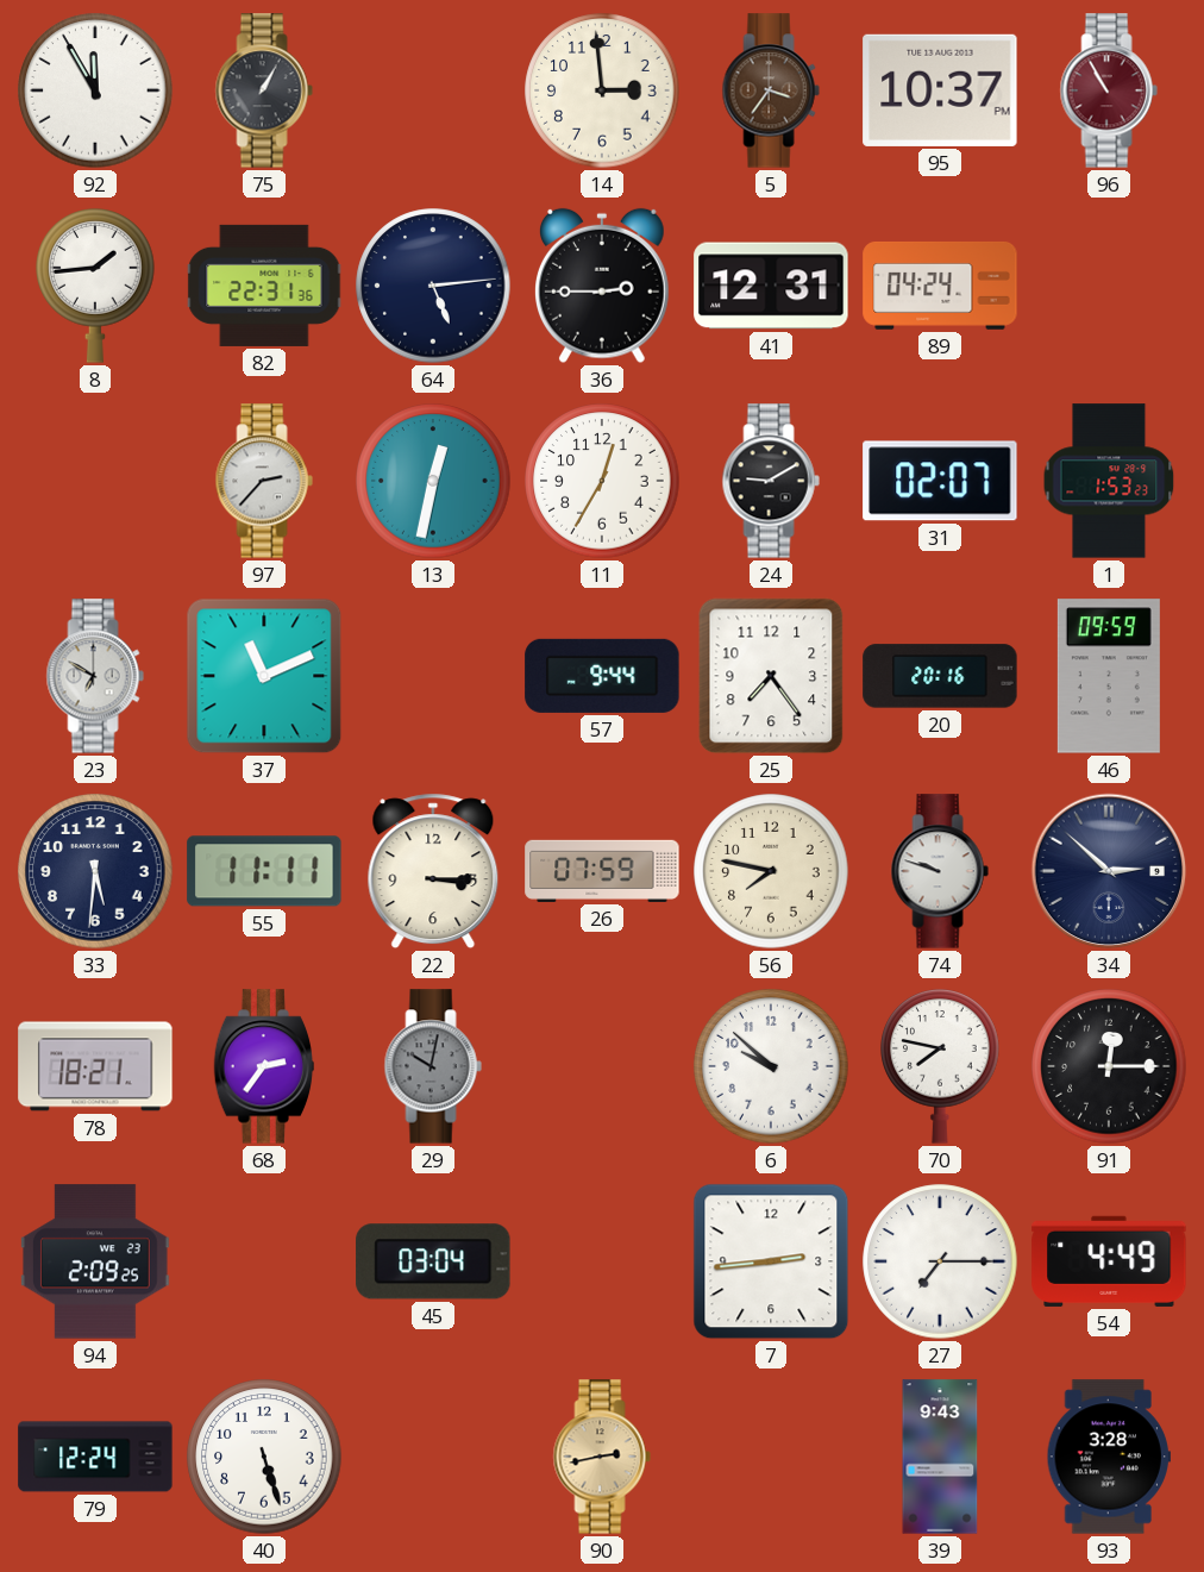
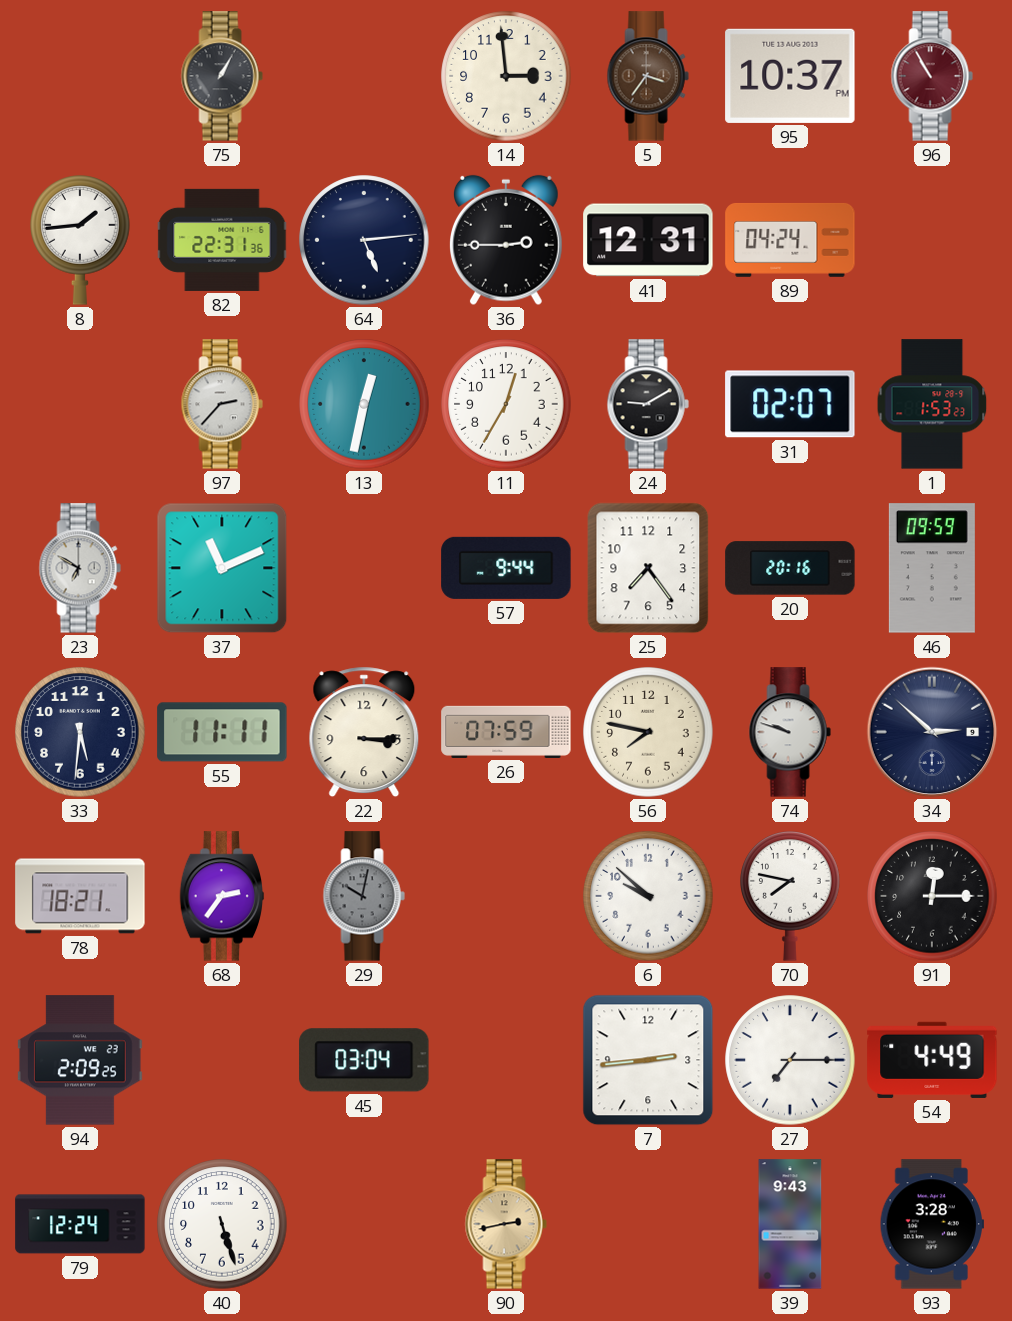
92: 11:55 -> none (95, 90)
